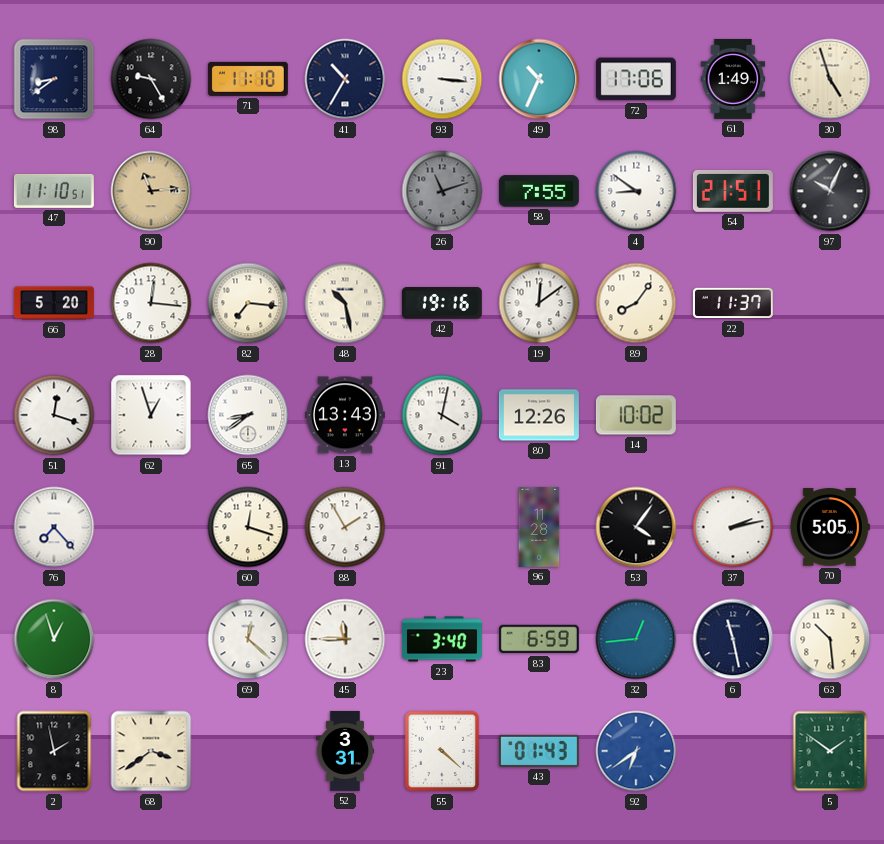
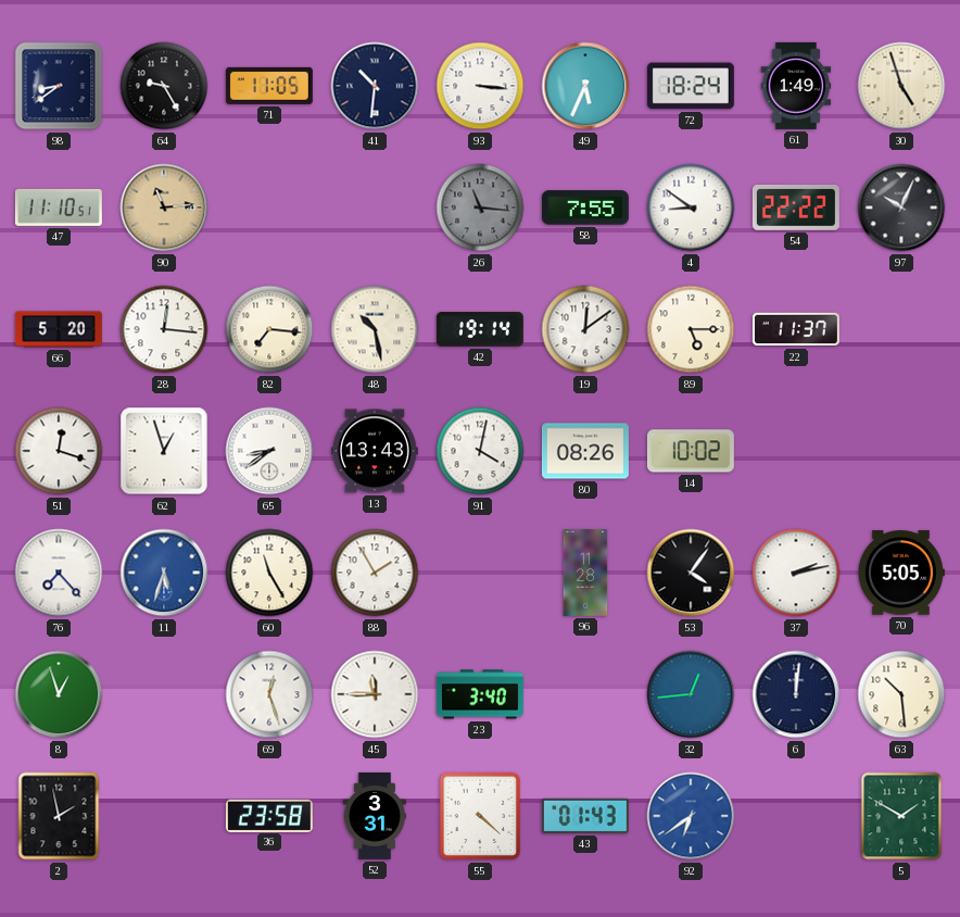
71: 11:10 -> 11:05 (269, 86)
41: 10:35 -> 10:31 (375, 86)
49: 10:34 -> 5:34 (585, 86)
72: 17:06 -> 18:24 (691, 86)
26: 11:12 -> 11:16 (480, 208)
54: 21:51 -> 22:22 (796, 209)
42: 19:16 -> 19:14 (480, 329)
89: 8:06 -> 5:15 (691, 329)
80: 12:26 -> 08:26 (585, 451)
11: none -> 5:33 (164, 573)
60: 12:18 -> 11:25 (269, 573)
69: 12:22 -> 12:27 (269, 694)
83: 6:59 -> none (539, 639)
6: 11:28 -> 12:01 (796, 694)
68: 3:39 -> none (151, 751)
36: none -> 23:58 (269, 815)
5: 1:51 -> 1:50 (901, 816)
